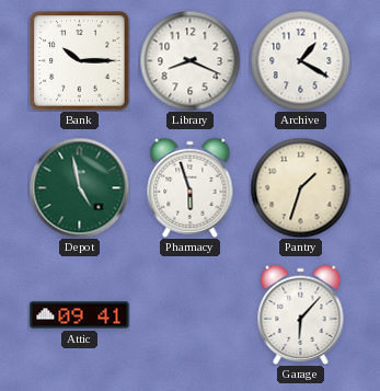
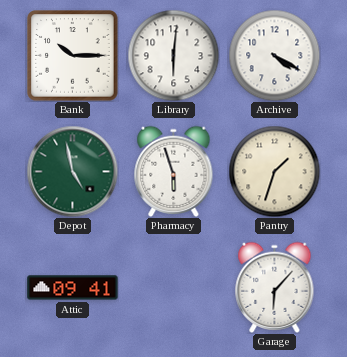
Library: 8:19 -> 6:01 (173, 55)
Archive: 1:20 -> 4:20 (274, 55)
